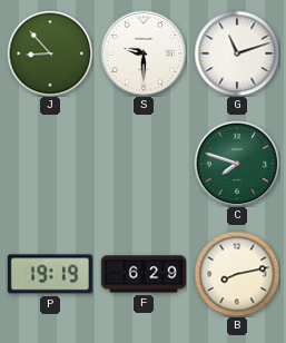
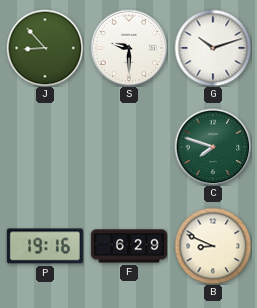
G: 11:12 -> 10:12 (213, 48)
P: 19:19 -> 19:16 (45, 246)
B: 8:13 -> 8:49 (213, 246)
